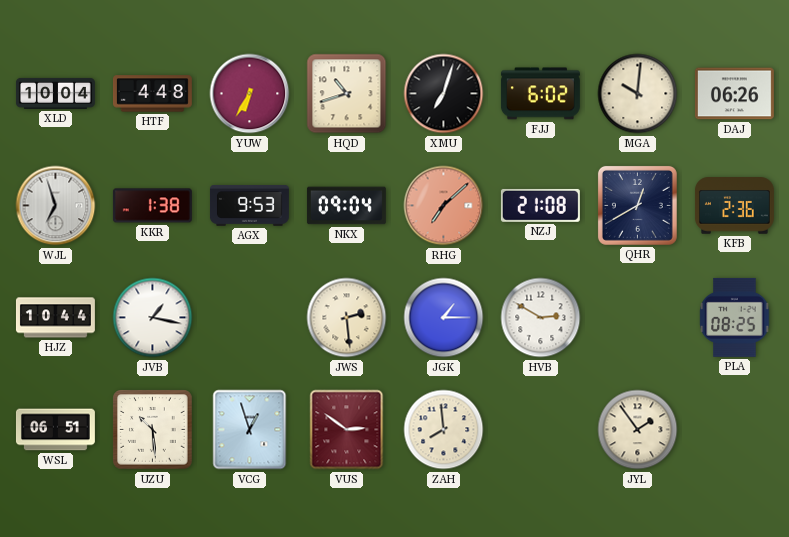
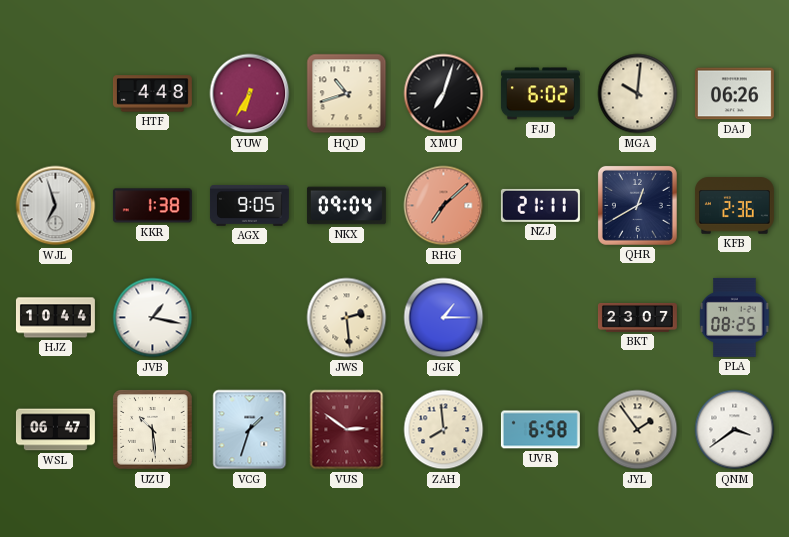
XLD: 10:04 -> none (55, 93)
AGX: 9:53 -> 9:05 (249, 206)
NZJ: 21:08 -> 21:11 (540, 205)
HVB: 2:50 -> none (541, 318)
BKT: none -> 23:07 (637, 317)
WSL: 06:51 -> 06:47 (55, 430)
VCG: 12:57 -> 1:33 (250, 430)
UVR: none -> 6:58 (540, 430)
QNM: none -> 3:39 (735, 430)
